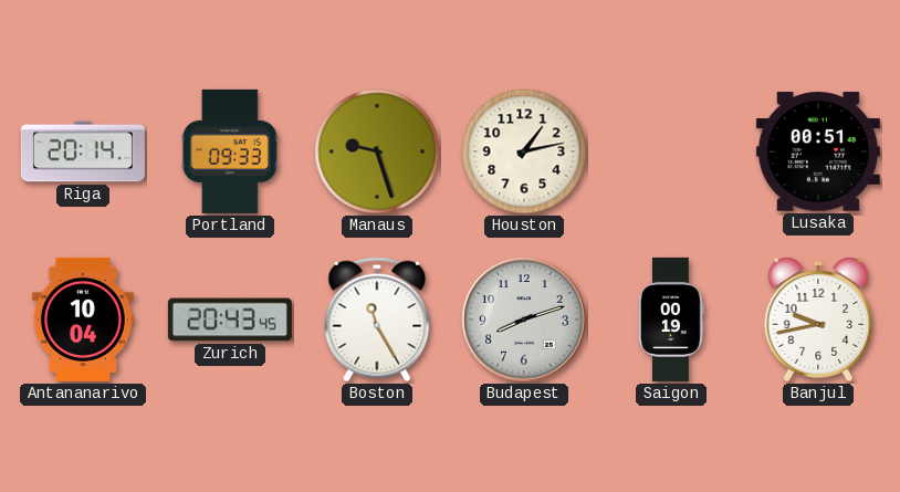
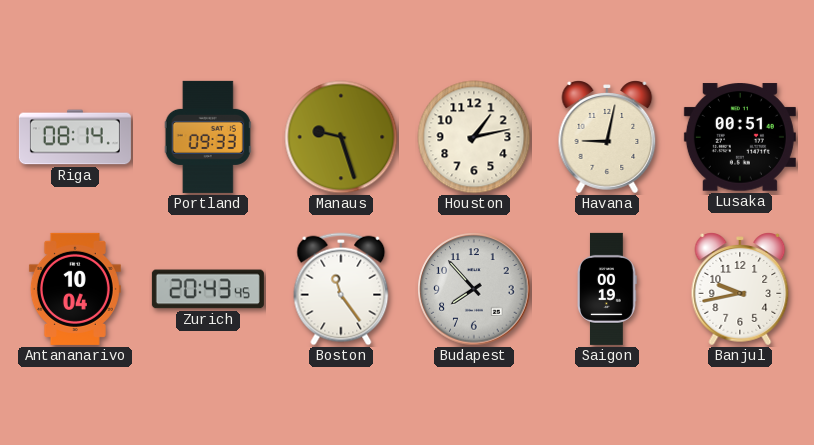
Riga: 20:14 -> 08:14 (75, 137)
Havana: none -> 9:02 (607, 137)
Boston: 11:25 -> 11:24 (341, 289)
Budapest: 8:12 -> 7:53 (474, 289)
